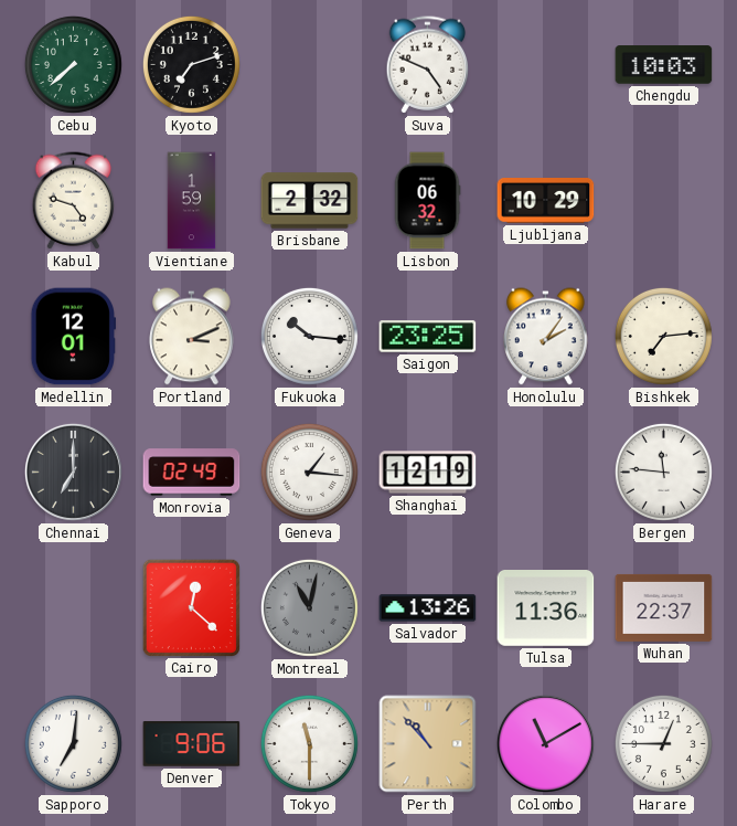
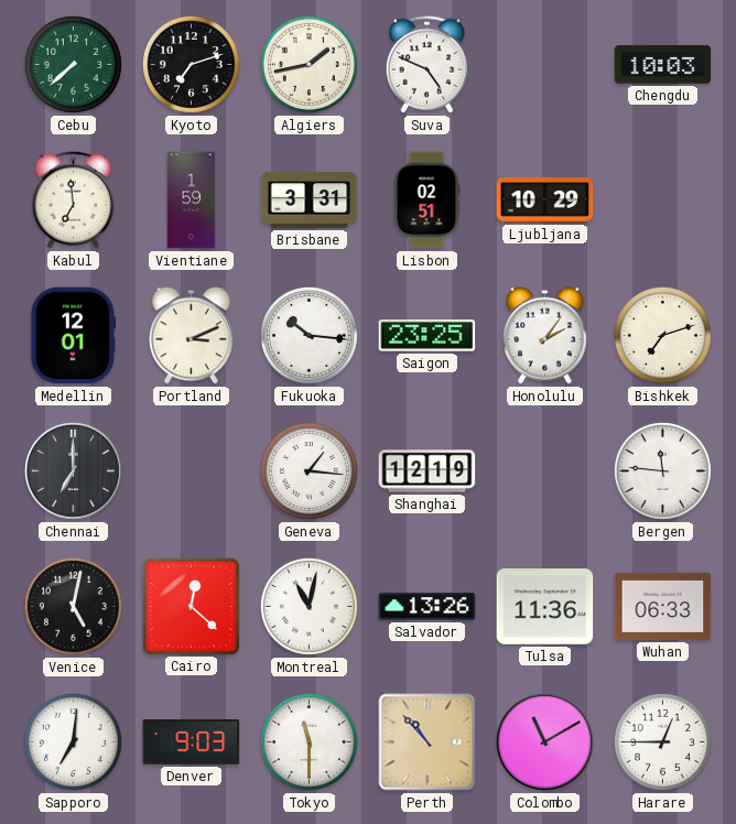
Algiers: none -> 1:43 (309, 64)
Kabul: 4:48 -> 6:59 (74, 200)
Brisbane: 2:32 -> 3:31 (310, 200)
Lisbon: 06:32 -> 02:51 (426, 200)
Bishkek: 7:14 -> 7:12 (662, 335)
Monrovia: 02:49 -> none (192, 473)
Venice: none -> 5:02 (73, 606)
Montreal dial: grey -> white (309, 606)
Wuhan: 22:37 -> 06:33 (663, 606)
Denver: 9:06 -> 9:03 (192, 742)
